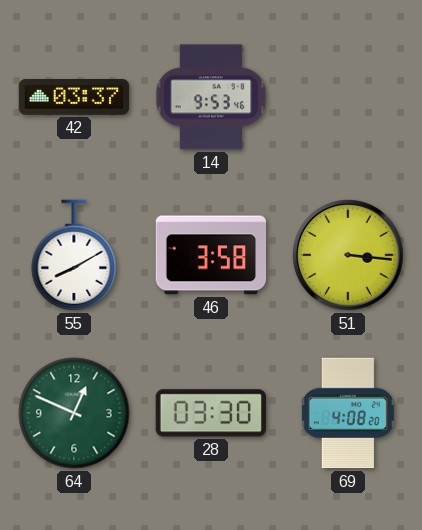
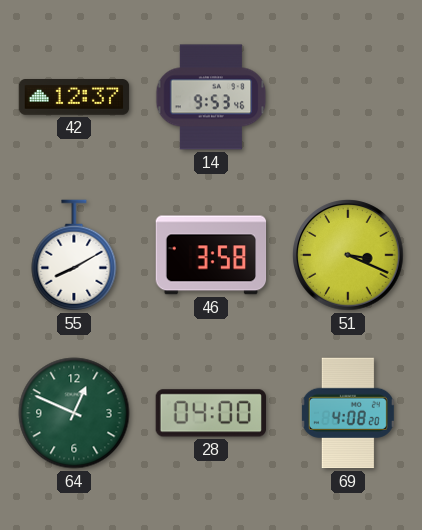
42: 03:37 -> 12:37 (74, 97)
51: 3:16 -> 3:19 (348, 255)
28: 03:30 -> 04:00 (210, 413)
